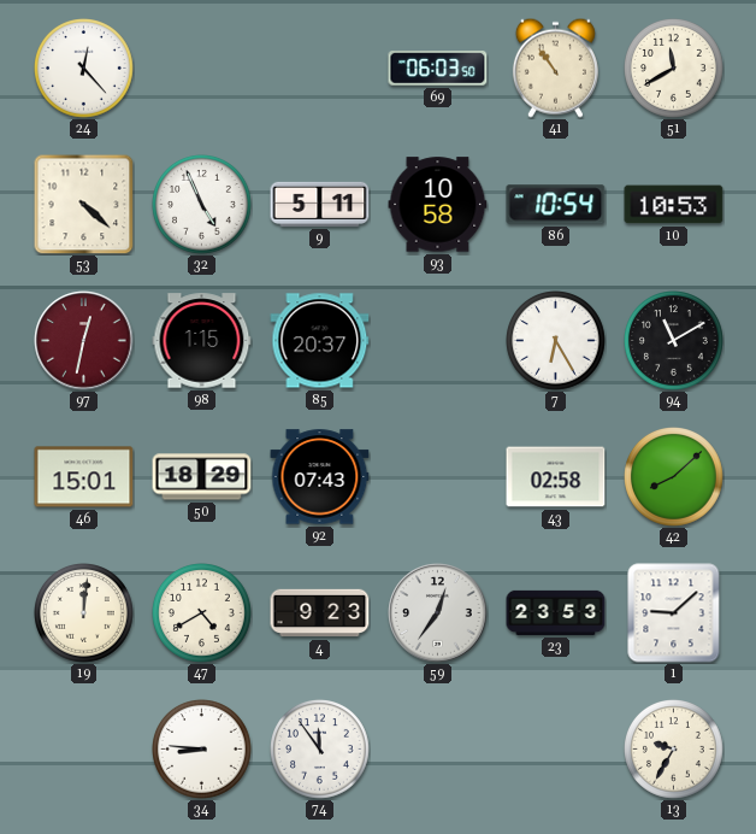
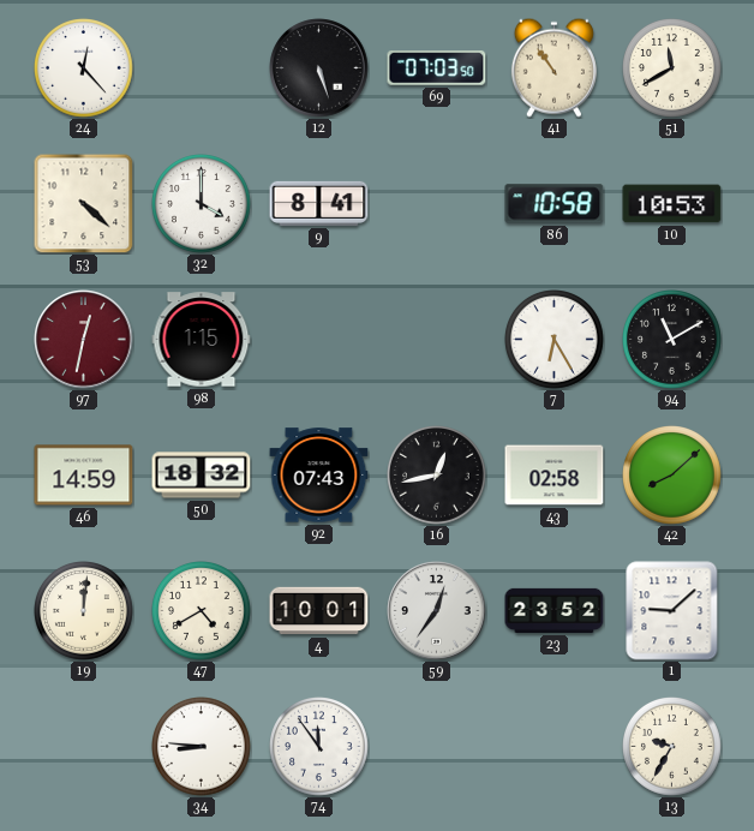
12: none -> 5:27 (319, 68)
69: 06:03 -> 07:03 (437, 68)
32: 4:56 -> 4:00 (202, 204)
9: 5:11 -> 8:41 (319, 203)
93: 10:58 -> none (438, 205)
86: 10:54 -> 10:58 (555, 204)
85: 20:37 -> none (320, 341)
46: 15:01 -> 14:59 (84, 476)
50: 18:29 -> 18:32 (202, 476)
16: none -> 12:43 (437, 476)
4: 9:23 -> 10:01 (319, 611)
23: 23:53 -> 23:52 (555, 610)
